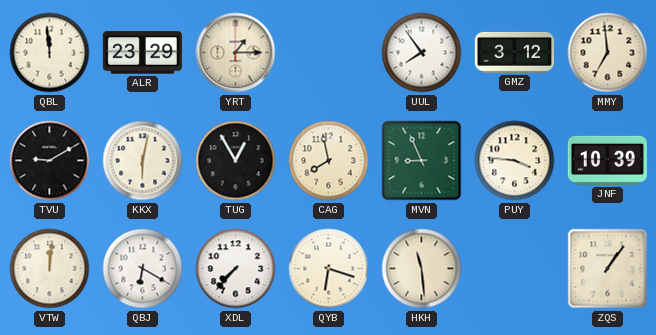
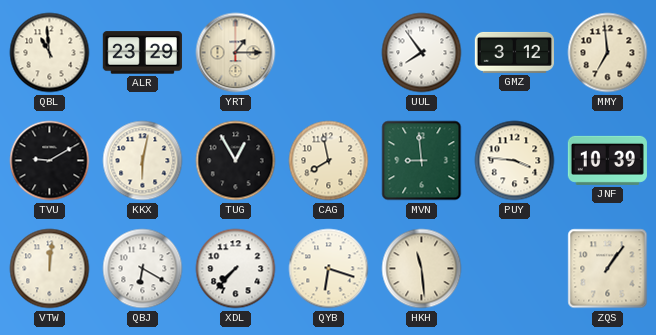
QBL: 11:59 -> 10:59 (50, 53)
MVN: 8:56 -> 8:59 (422, 161)
